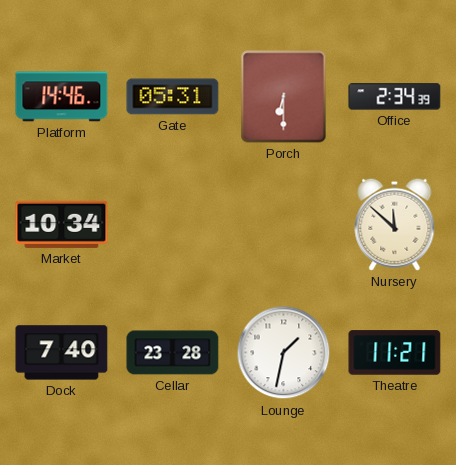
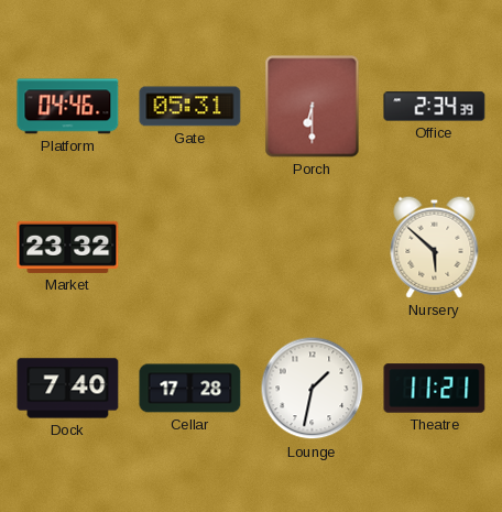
Platform: 14:46 -> 04:46 (68, 107)
Market: 10:34 -> 23:32 (68, 247)
Nursery: 11:52 -> 5:52 (435, 247)
Cellar: 23:28 -> 17:28 (190, 389)
